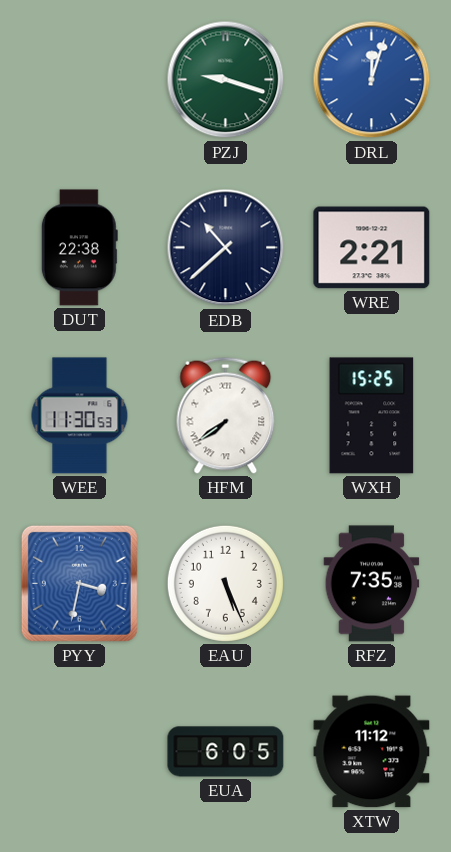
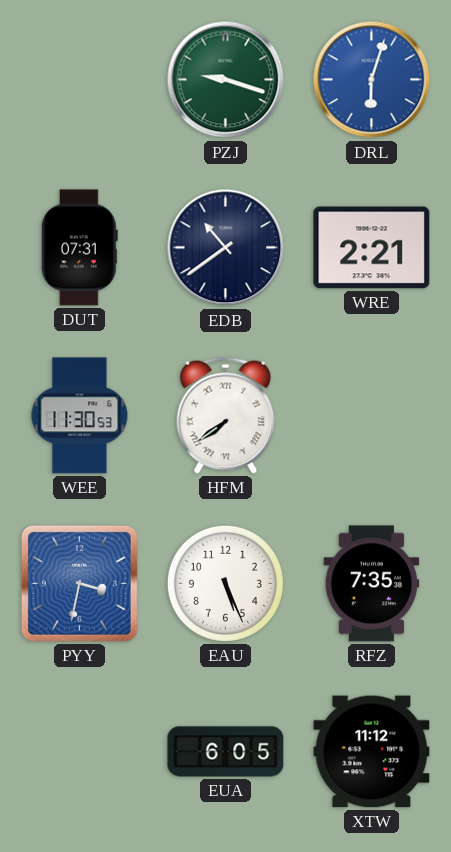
DRL: 12:03 -> 6:03 (372, 80)
DUT: 22:38 -> 07:31 (79, 248)
EDB: 10:38 -> 10:39 (226, 248)
WXH: 15:25 -> none (372, 416)
